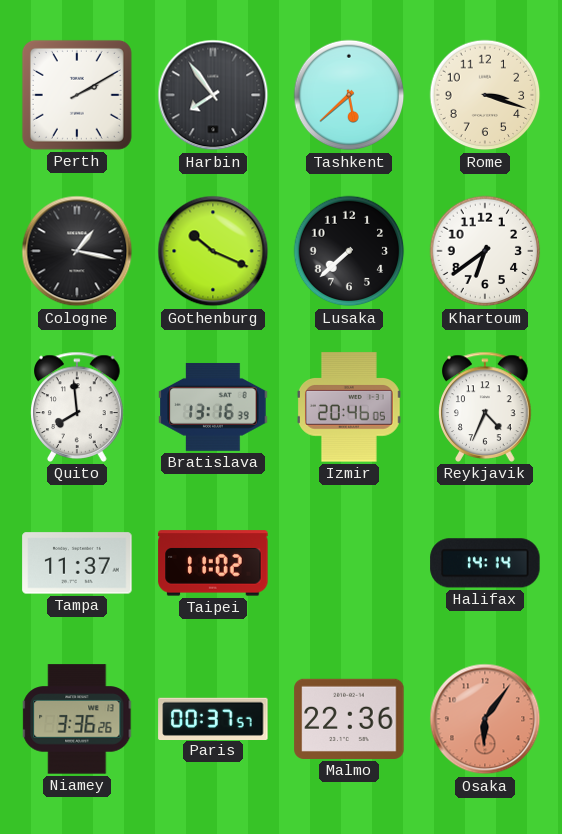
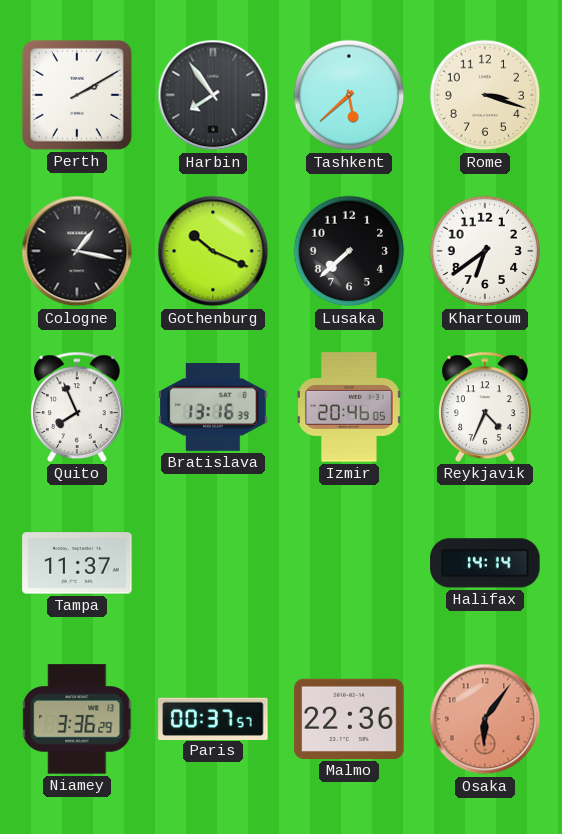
Quito: 7:59 -> 7:56 (77, 407)
Taipei: 11:02 -> none (213, 563)
Niamey: 3:36:26 -> 3:36:29 (78, 719)
